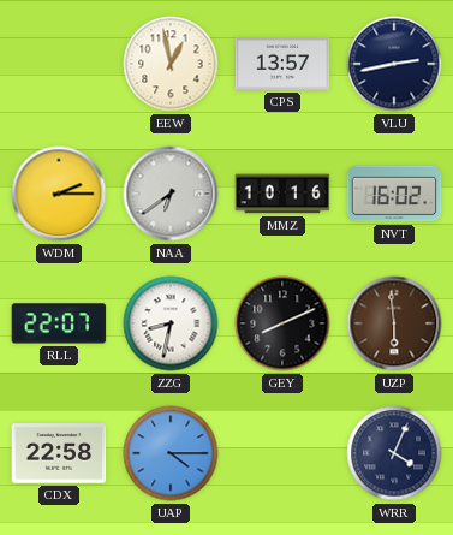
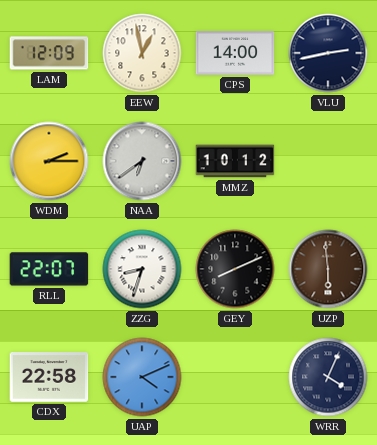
LAM: none -> 12:09 (49, 53)
CPS: 13:57 -> 14:00 (235, 53)
MMZ: 10:16 -> 10:12 (235, 161)
NVT: 16:02 -> none (394, 194)
ZZG: 8:32 -> 8:33 (142, 269)
UAP: 4:15 -> 4:11 (142, 377)
